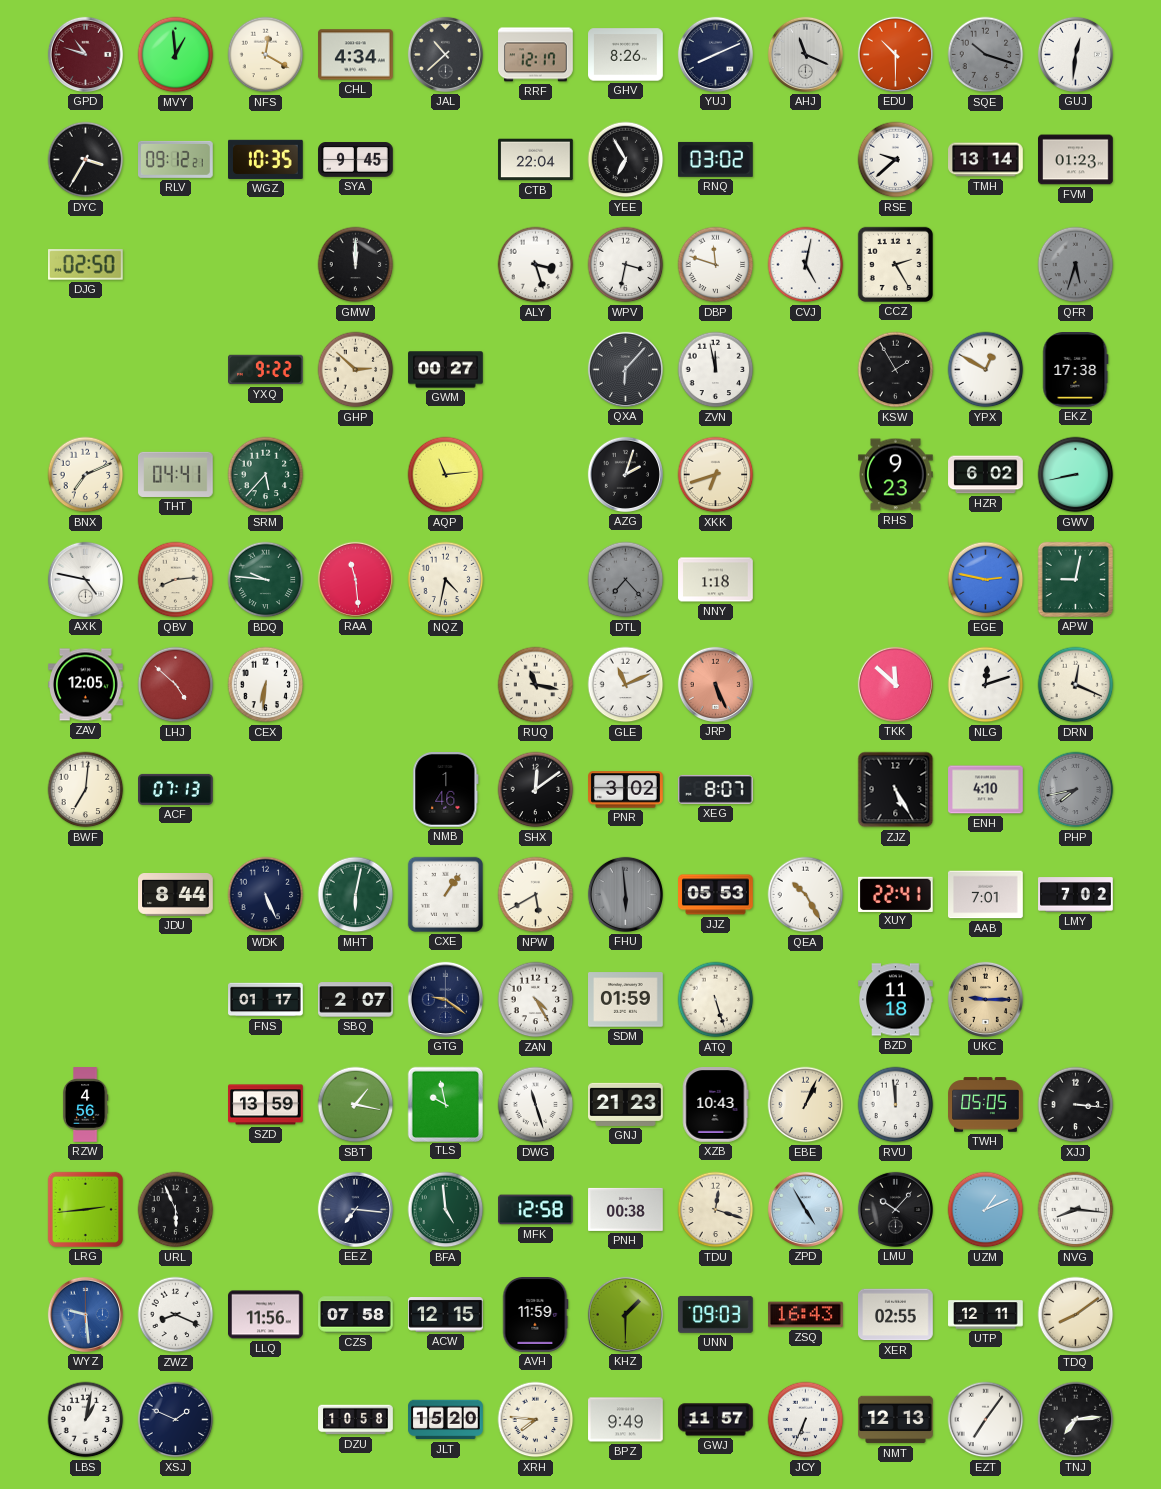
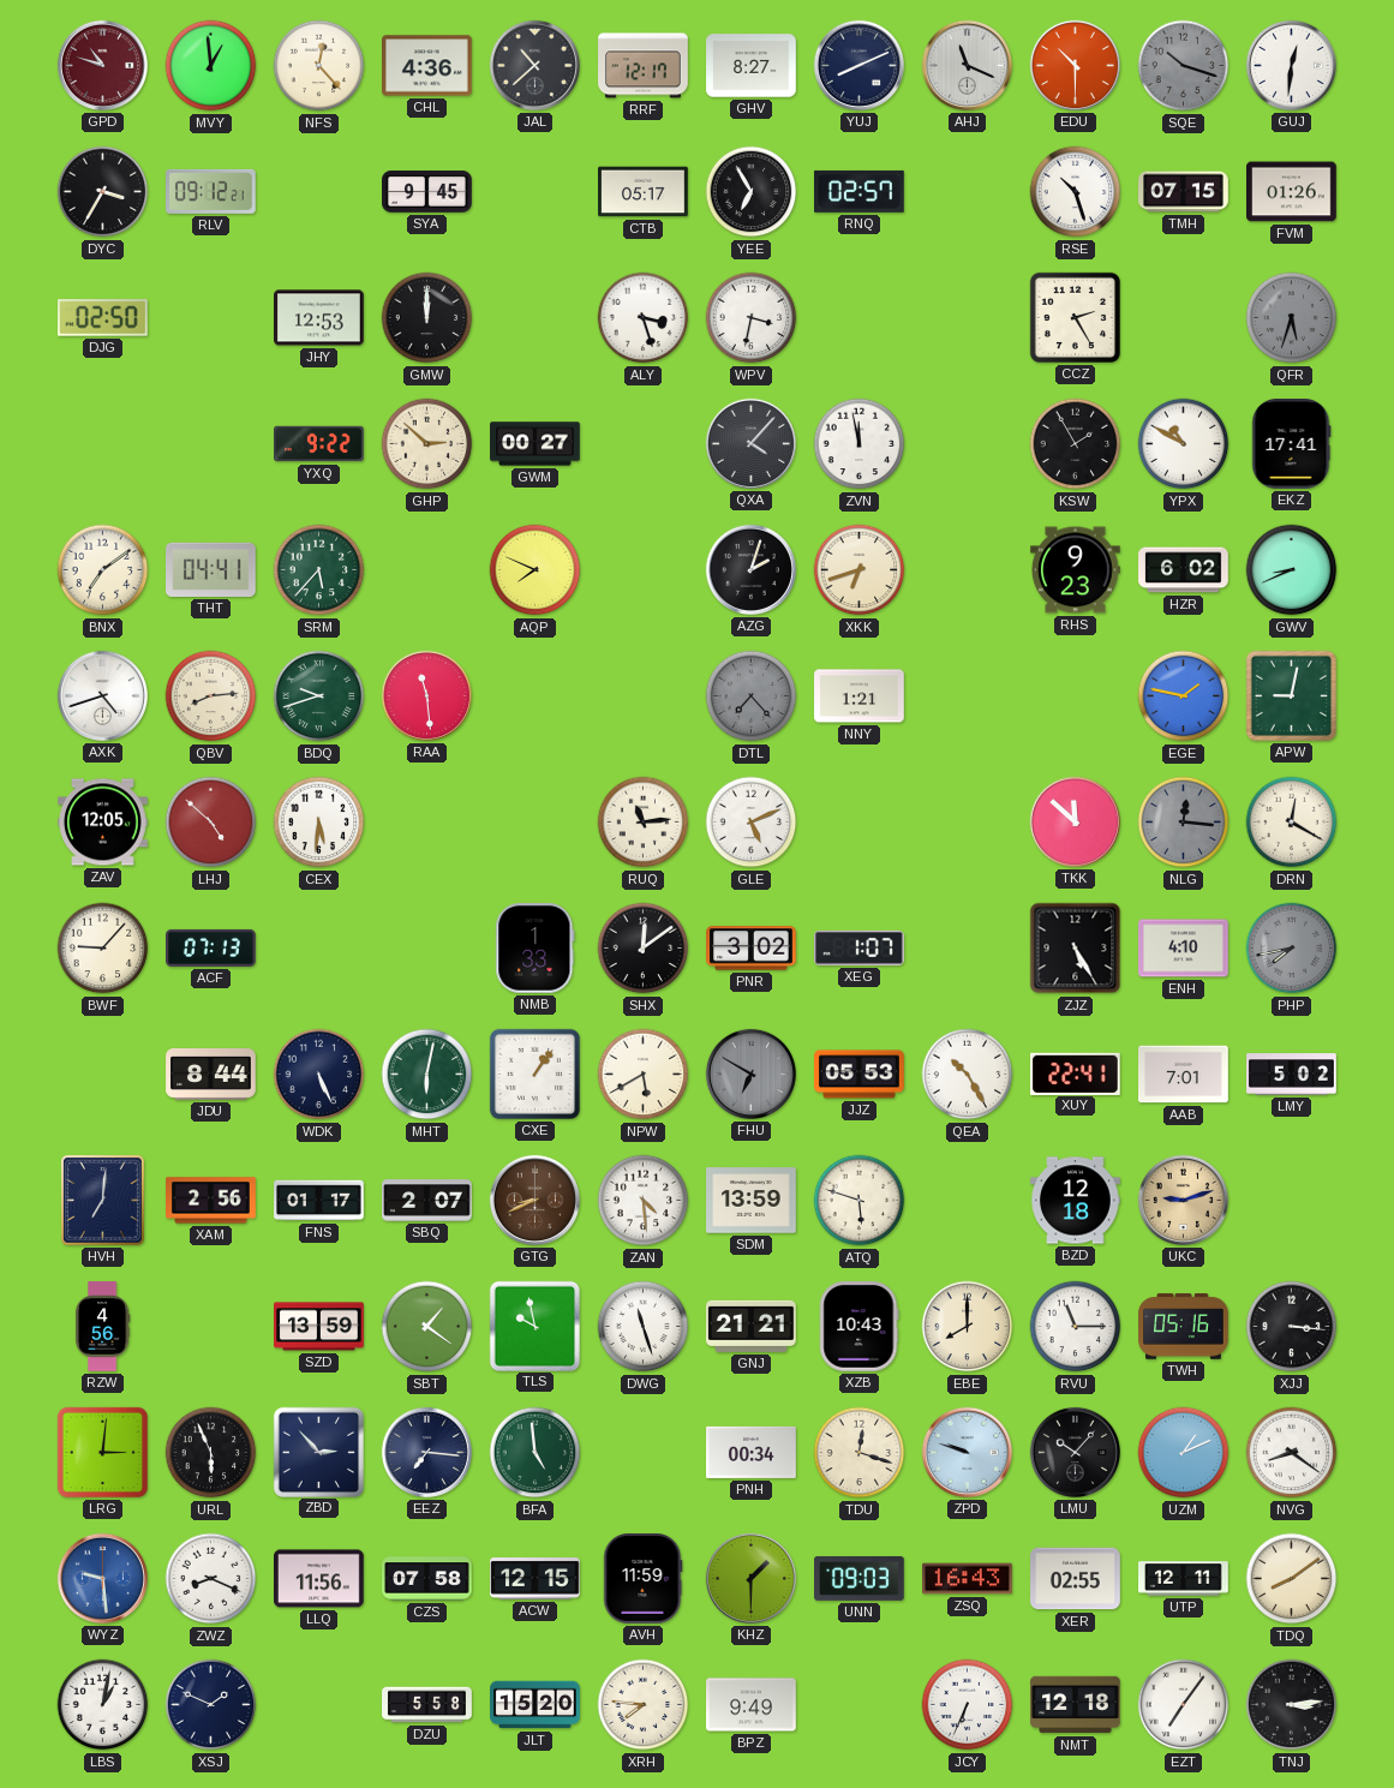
NFS: 12:20 -> 12:23 (319, 66)
CHL: 4:34 -> 4:36 (427, 66)
GHV: 8:26 -> 8:27 (752, 66)
WGZ: 10:35 -> none (266, 159)
CTB: 22:04 -> 05:17 (644, 192)
RNQ: 03:02 -> 02:57 (860, 191)
RSE: 9:38 -> 10:27 (1076, 192)
TMH: 13:14 -> 07:15 (1184, 192)
FVM: 01:23 -> 01:26 (1292, 192)
JHY: none -> 12:53 (319, 318)
DBP: 11:48 -> none (716, 265)
CVJ: 5:02 -> none (806, 265)
QXA: 6:07 -> 4:07 (750, 443)
YPX: 12:50 -> 10:50 (1184, 444)
EKZ: 17:38 -> 17:41 (1292, 444)
BNX: 7:11 -> 7:09 (103, 570)
AQP: 11:14 -> 7:49 (536, 570)
GWV: 8:43 -> 8:41 (1292, 570)
AXK: 4:47 -> 4:42 (102, 695)
BDQ: 9:46 -> 9:42 (319, 696)
NQZ: 4:32 -> none (446, 580)
NNY: 1:18 -> 1:21 (860, 696)
EGE: 2:47 -> 1:47 (1184, 696)
CEX: 6:31 -> 5:31 (319, 823)
RUQ: 11:17 -> 11:14 (644, 823)
GLE: 11:11 -> 5:11 (752, 823)
JRP: 5:26 -> none (715, 684)
NLG: 12:12 -> 12:16 (1184, 823)
NLG dial: white -> grey (1184, 823)
DRN: 12:19 -> 12:20 (1292, 823)
BWF: 7:01 -> 9:07 (103, 949)
NMB: 1:46 -> 1:33 (536, 949)
XEG: 8:07 -> 1:07 (860, 947)
FHU: 5:59 -> 6:50 (750, 1074)
LMY: 7:02 -> 5:02 (1292, 1075)
HVH: none -> 7:01 (103, 1201)
XAM: none -> 2:56 (211, 1201)
GTG: 9:21 -> 8:41 (534, 1200)
GTG dial: navy -> brown (534, 1200)
ZAN: 4:25 -> 4:29 (644, 1201)
SDM: 01:59 -> 13:59 (752, 1201)
ATQ: 5:27 -> 5:48 (860, 1201)
BZD: 11:18 -> 12:18 (1076, 1201)
UKC: 9:15 -> 9:12 (1183, 1200)
SBT: 1:17 -> 1:21 (427, 1327)
GNJ: 21:23 -> 21:21 (752, 1326)
EBE: 1:04 -> 8:00 (968, 1327)
RVU: 11:59 -> 11:15 (1076, 1327)
TWH: 05:05 -> 05:16 (1184, 1327)
LRG: 2:44 -> 3:01 (102, 1452)
ZBD: none -> 2:53 (318, 1452)
MFK: 12:58 -> none (536, 1210)
PNH: 00:38 -> 00:34 (752, 1452)
ZPD: 4:55 -> 9:48 (967, 1452)
NVG: 8:16 -> 8:21 (1292, 1453)
DZU: 10:58 -> 5:58 (427, 1705)
GWJ: 11:57 -> none (716, 1420)
NMT: 12:13 -> 12:18 (1076, 1705)
TNJ: 7:14 -> 3:14 (1292, 1705)
